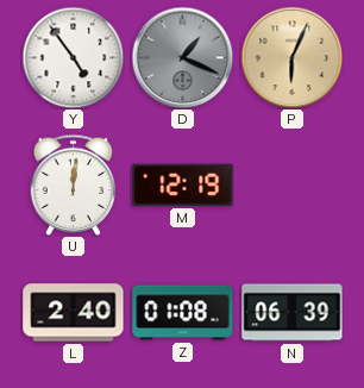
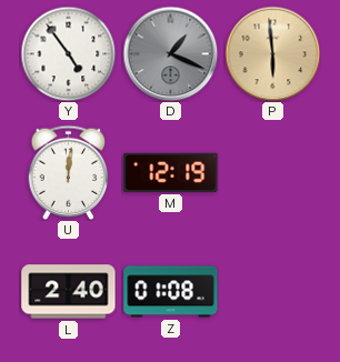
P: 6:04 -> 5:59 (272, 53)
N: 06:39 -> none (293, 313)
